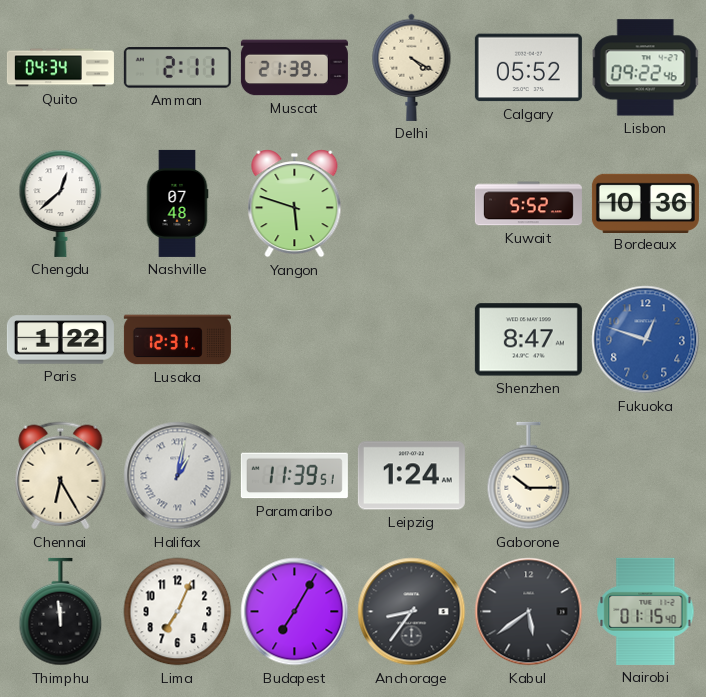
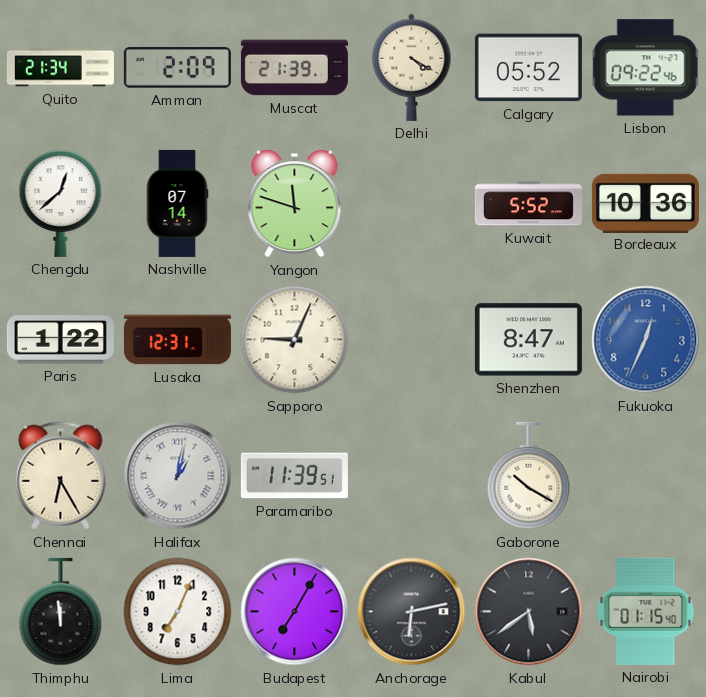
Quito: 04:34 -> 21:34 (60, 68)
Amman: 2:11 -> 2:09 (177, 68)
Nashville: 07:48 -> 07:14 (177, 203)
Yangon: 5:48 -> 11:48 (295, 204)
Sapporo: none -> 9:04 (295, 340)
Fukuoka: 12:48 -> 12:34 (646, 340)
Leipzig: 1:24 -> none (411, 476)
Gaborone: 10:15 -> 10:20 (529, 476)
Anchorage: 8:36 -> 6:13 (412, 612)
